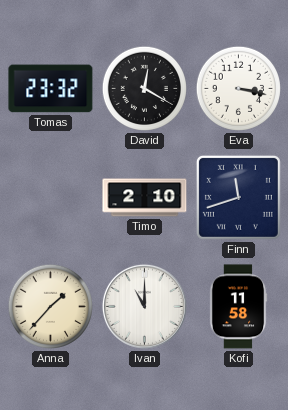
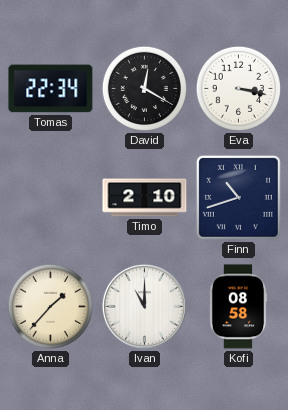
Tomas: 23:32 -> 22:34 (51, 89)
Finn: 11:42 -> 10:42 (238, 197)
Kofi: 11:58 -> 08:58 (238, 307)
